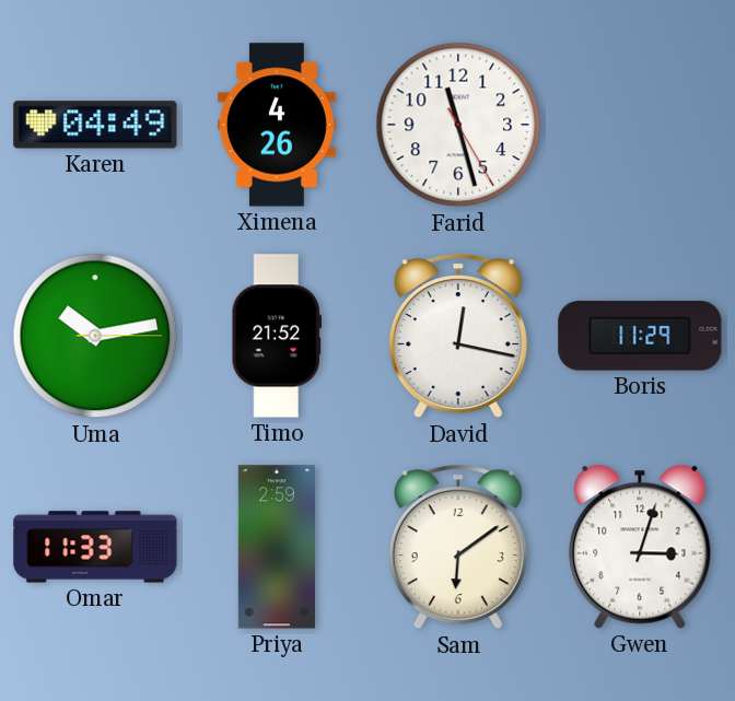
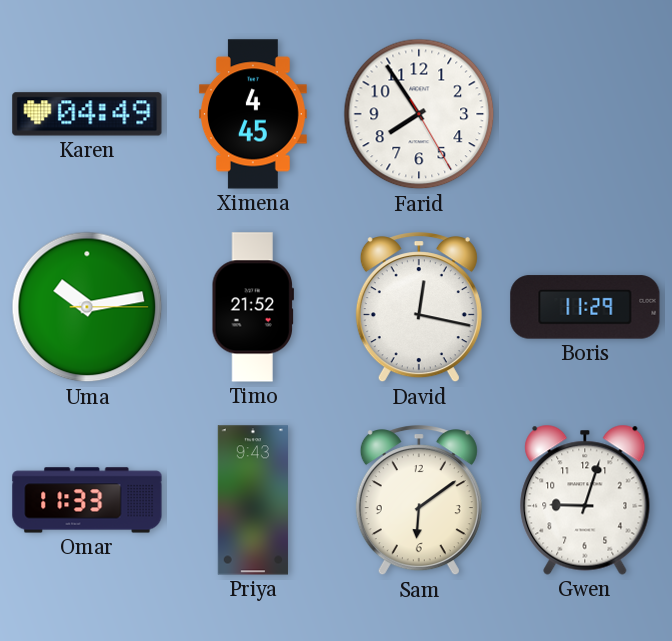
Ximena: 4:26 -> 4:45 (253, 114)
Farid: 11:27 -> 7:54 (419, 114)
Priya: 2:59 -> 9:43 (253, 500)
Gwen: 3:03 -> 9:03 (585, 500)
